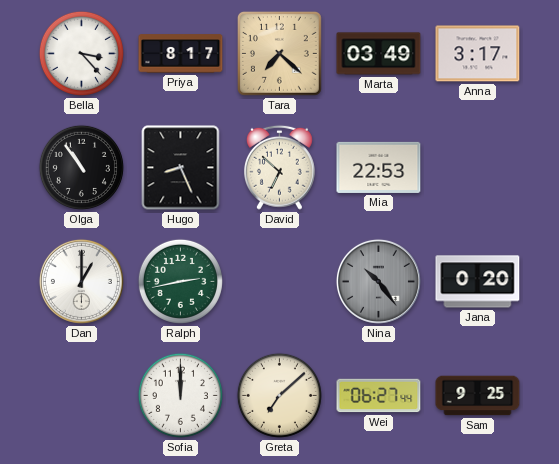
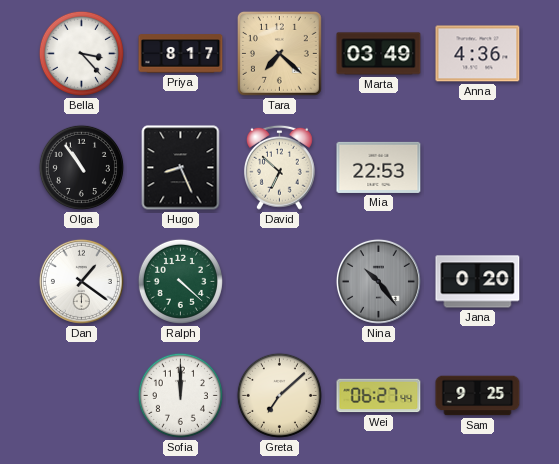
Anna: 3:17 -> 4:36 (478, 54)
Dan: 1:00 -> 1:21 (81, 281)
Ralph: 2:43 -> 4:22 (180, 281)
